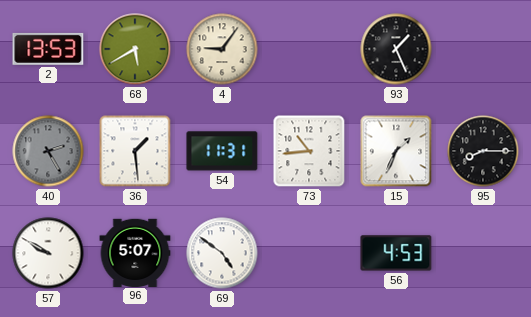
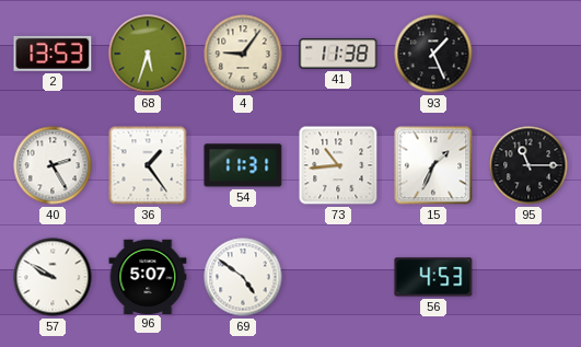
68: 5:40 -> 5:33 (148, 54)
41: none -> 11:38 (338, 54)
40 dial: grey -> white (53, 165)
36: 1:29 -> 1:24 (148, 165)
95: 8:15 -> 11:15 (528, 165)
